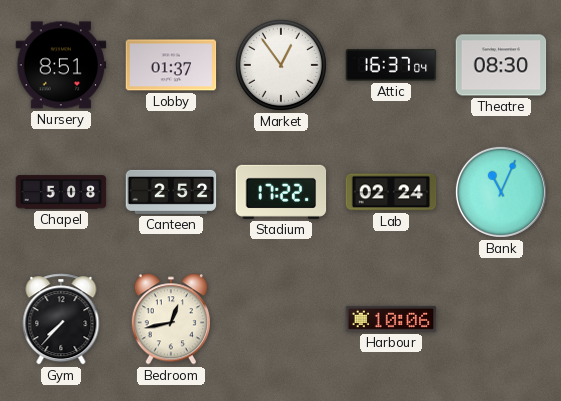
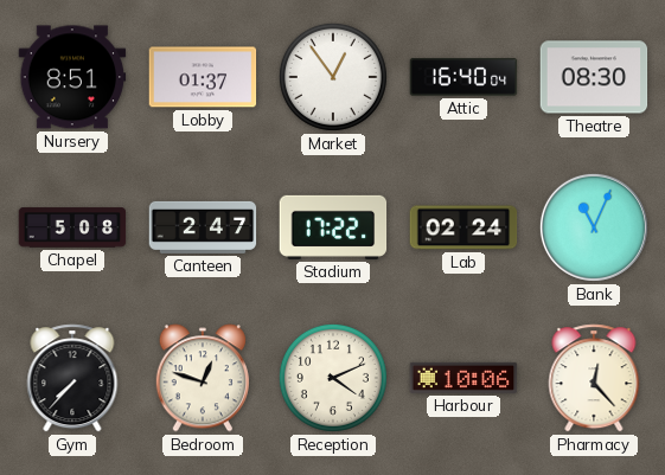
Attic: 16:37 -> 16:40 (463, 77)
Canteen: 2:52 -> 2:47 (203, 227)
Bedroom: 12:43 -> 12:48 (203, 378)
Reception: none -> 4:11 (333, 378)
Pharmacy: none -> 12:23 (594, 378)
